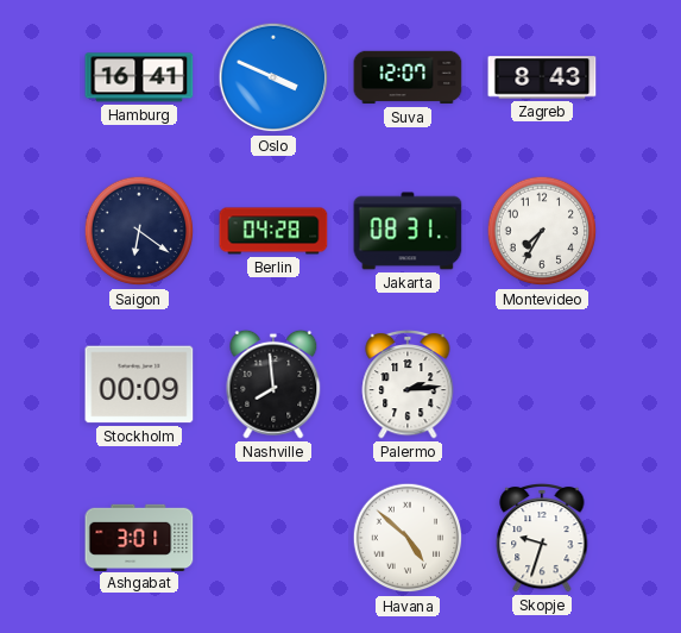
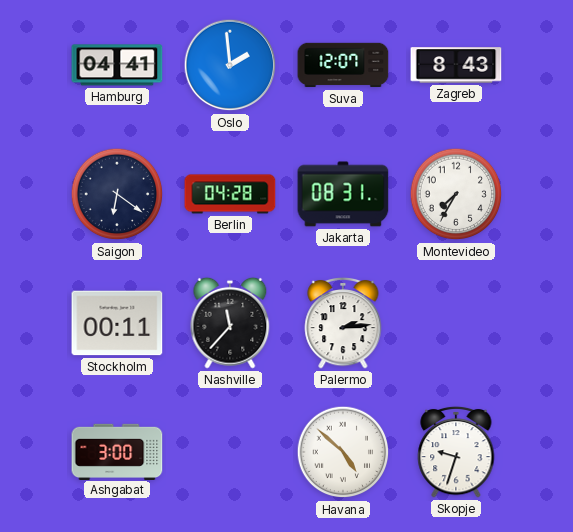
Hamburg: 16:41 -> 04:41 (117, 65)
Oslo: 3:49 -> 1:59 (230, 65)
Stockholm: 00:09 -> 00:11 (117, 323)
Nashville: 7:59 -> 11:37 (230, 323)
Ashgabat: 3:01 -> 3:00 (117, 451)
